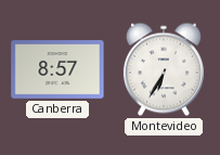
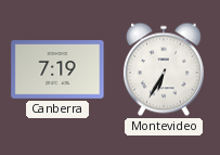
Canberra: 8:57 -> 7:19 (57, 69)
